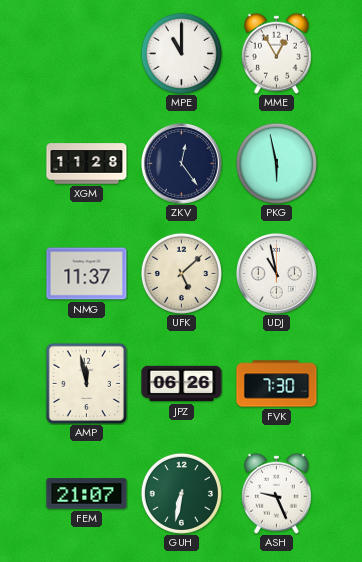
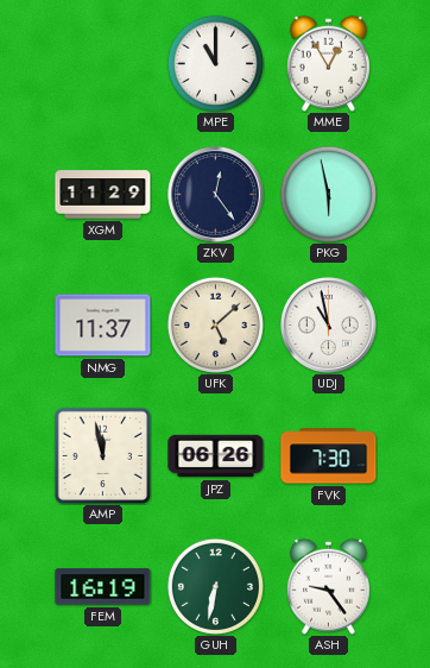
XGM: 11:28 -> 11:29 (103, 195)
FEM: 21:07 -> 16:19 (103, 587)
ASH: 9:26 -> 9:24 (328, 586)
